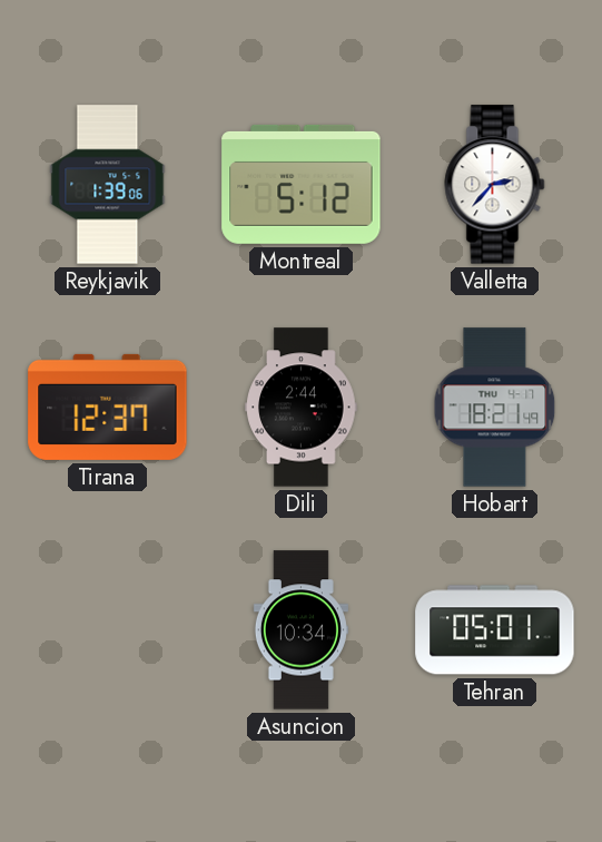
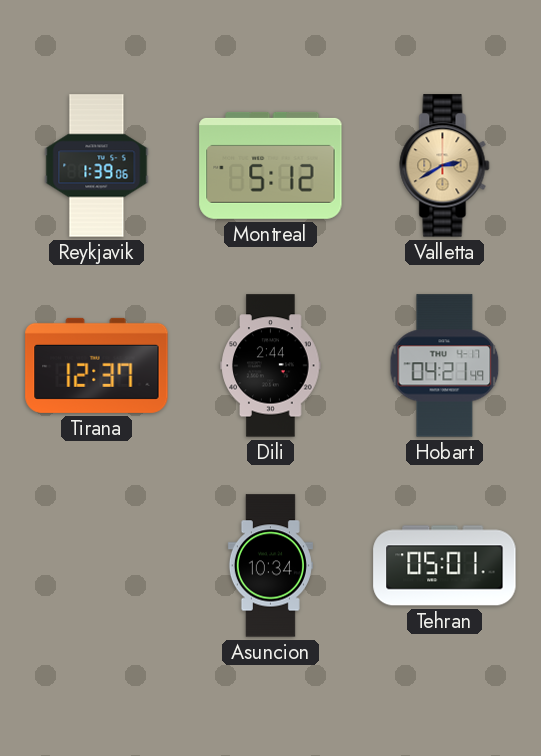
Valletta: 2:37 -> 2:40 (445, 166)
Valletta dial: white -> champagne (445, 166)
Hobart: 18:21 -> 04:21 (445, 366)
